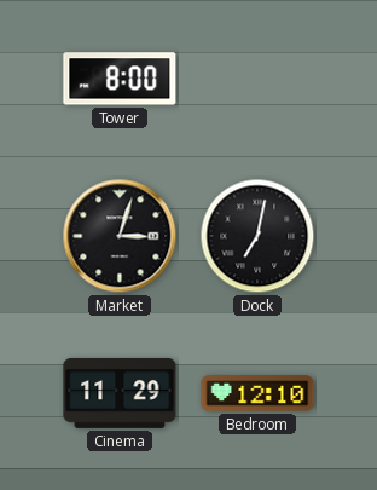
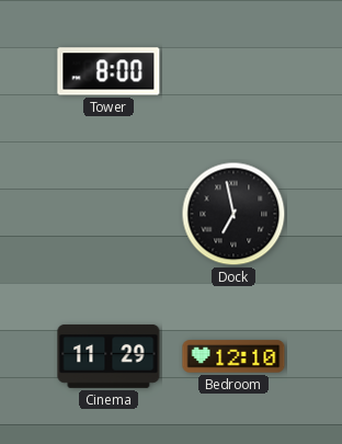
Market: 3:03 -> none (120, 236)
Dock: 7:02 -> 6:58 (233, 214)
